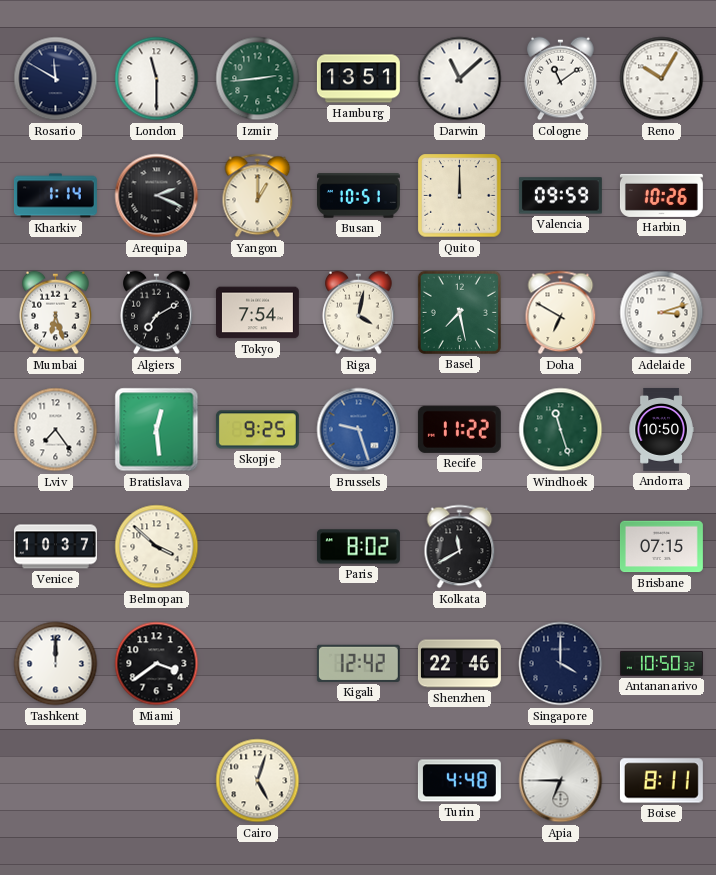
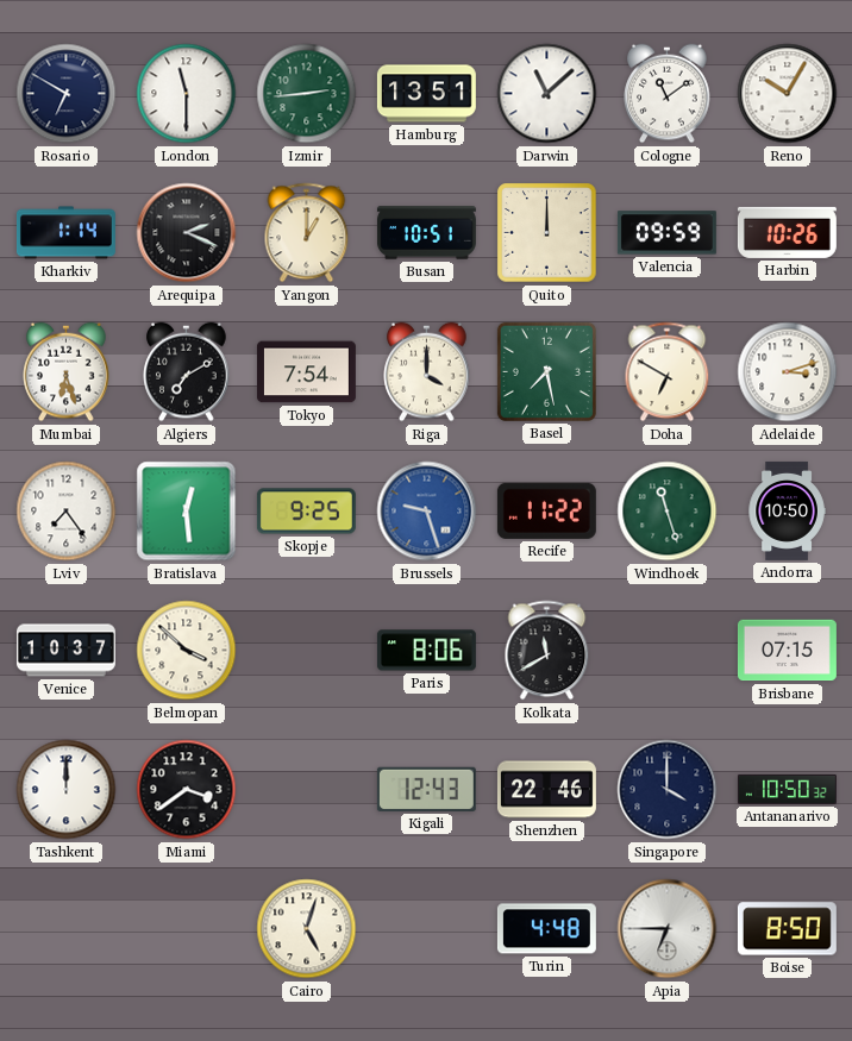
Rosario: 11:50 -> 6:50 (67, 94)
Riga: 4:02 -> 4:00 (427, 372)
Paris: 8:02 -> 8:06 (426, 651)
Kigali: 12:42 -> 12:43 (426, 789)
Boise: 8:11 -> 8:50 (787, 929)
